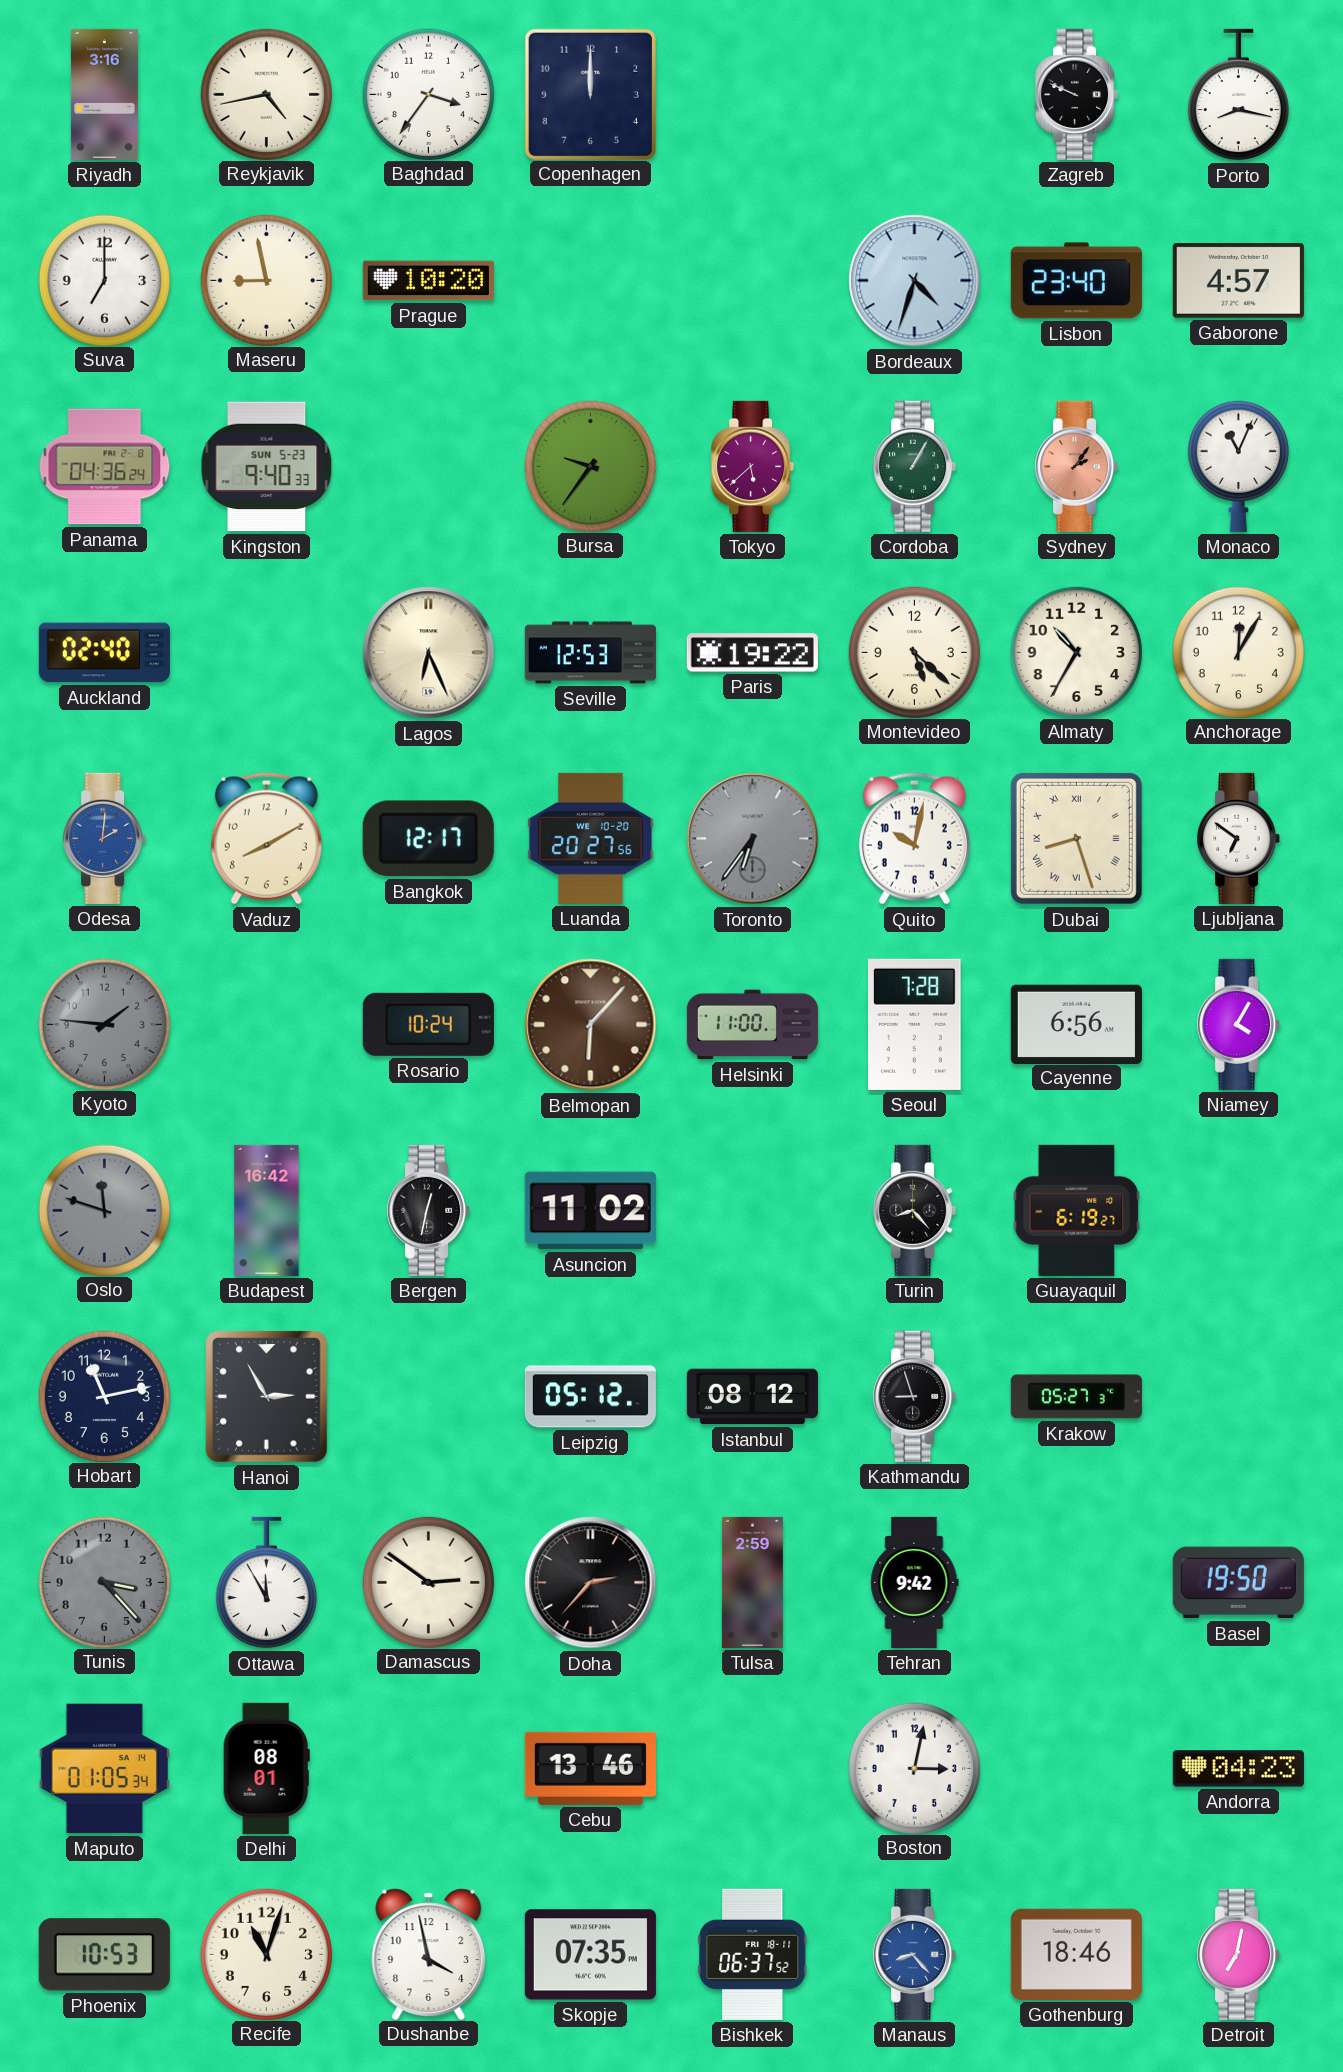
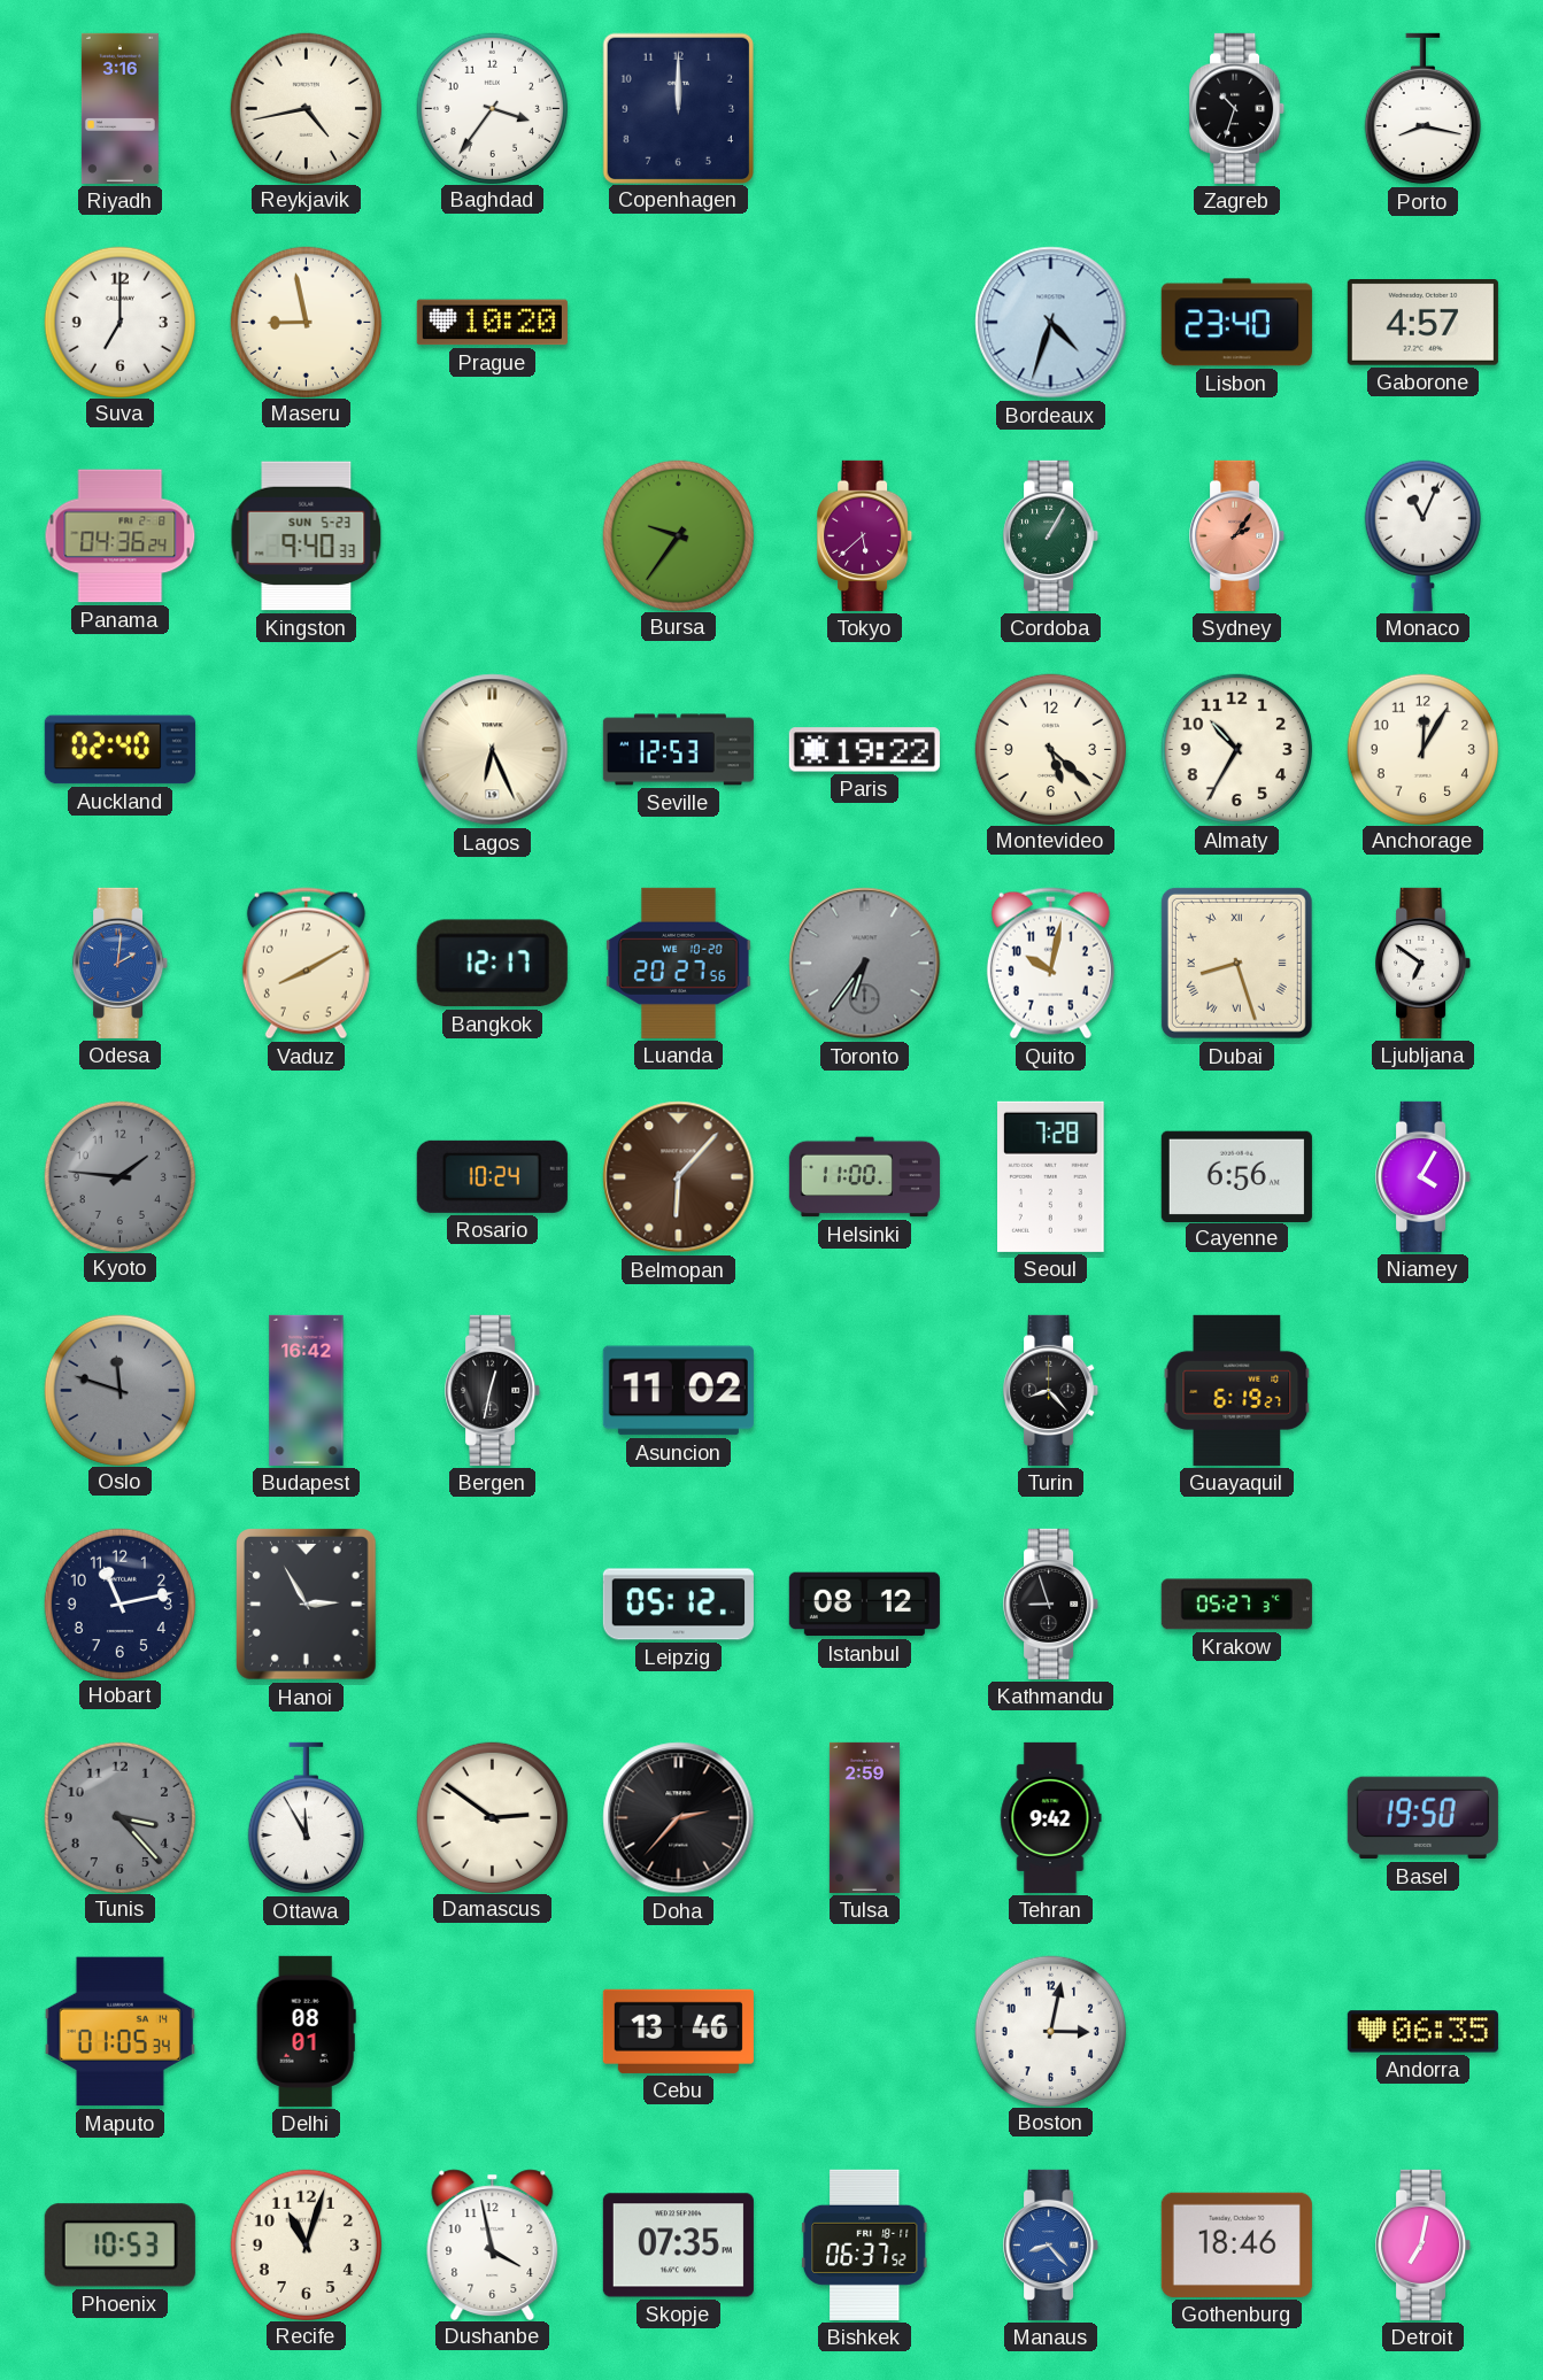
Zagreb: 9:49 -> 10:33 (1237, 108)
Andorra: 04:23 -> 06:35 (1422, 2032)
